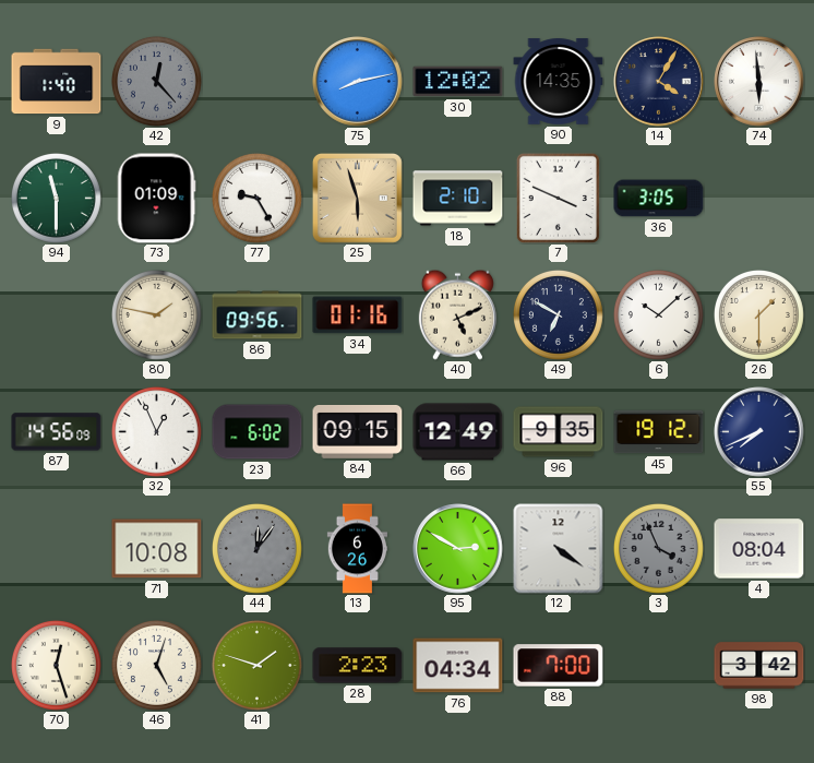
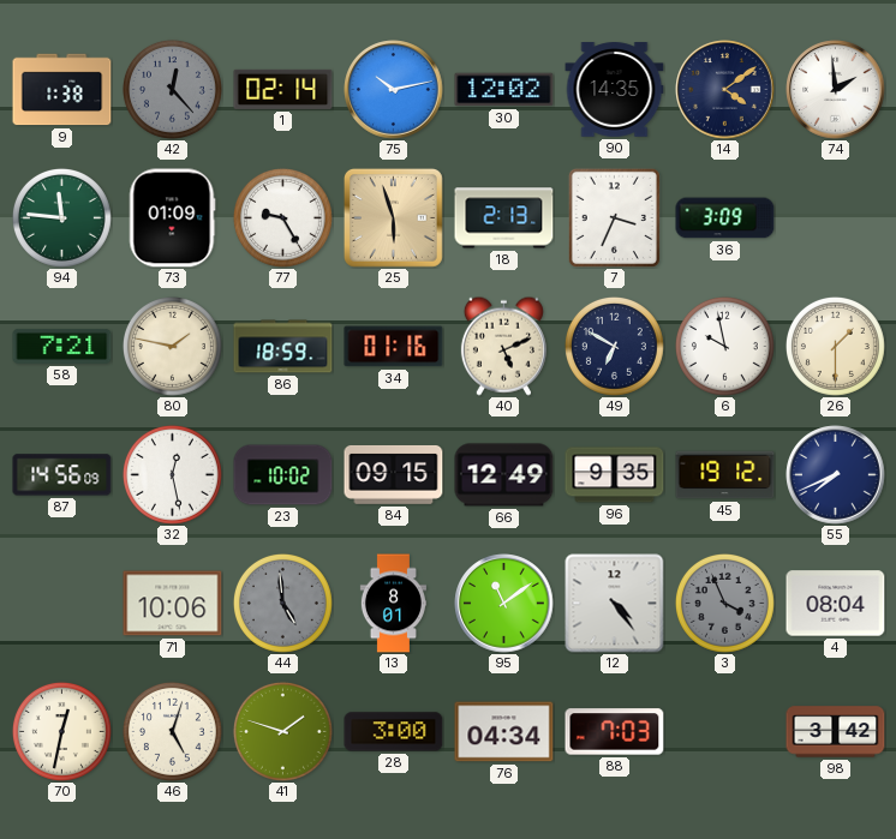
9: 1:40 -> 1:38 (62, 90)
1: none -> 02:14 (283, 89)
75: 8:13 -> 10:13 (394, 90)
14: 4:05 -> 4:09 (725, 90)
74: 5:59 -> 1:59 (836, 90)
94: 11:30 -> 11:46 (61, 217)
18: 2:10 -> 2:13 (504, 218)
7: 3:49 -> 3:34 (614, 217)
36: 3:05 -> 3:09 (725, 218)
58: none -> 7:21 (62, 346)
86: 09:56 -> 18:59 (283, 347)
6: 10:08 -> 9:58 (724, 346)
32: 12:56 -> 12:28 (172, 474)
23: 6:02 -> 10:02 (283, 475)
71: 10:08 -> 10:06 (173, 604)
44: 12:06 -> 4:59 (282, 603)
13: 6:26 -> 8:01 (393, 604)
95: 2:50 -> 11:09 (504, 604)
12: 4:21 -> 4:24 (615, 604)
70: 12:27 -> 12:32 (61, 731)
28: 2:23 -> 3:00 (394, 732)
88: 7:00 -> 7:03 (615, 732)
